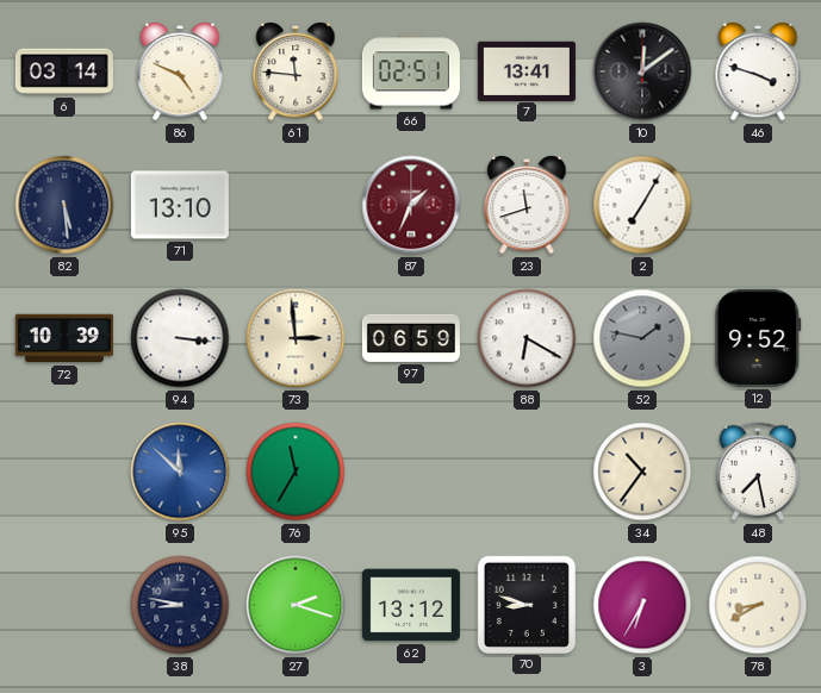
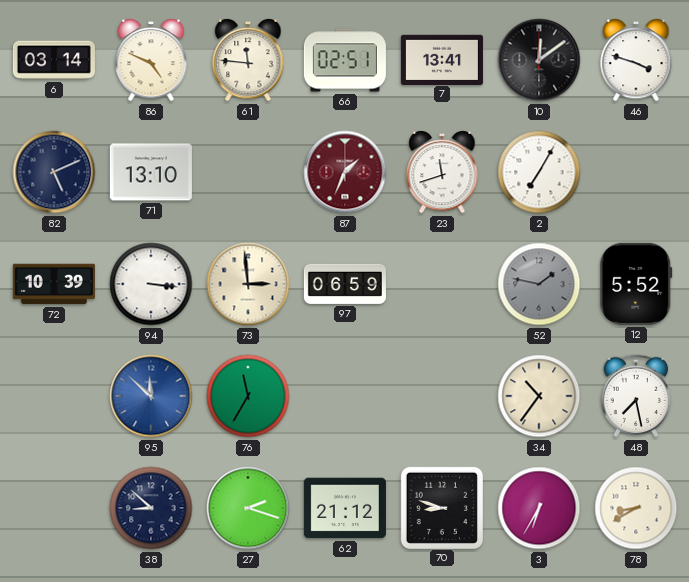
82: 5:29 -> 5:11 (54, 172)
88: 6:20 -> none (527, 338)
12: 9:52 -> 5:52 (636, 284)
38: 8:47 -> 8:52 (151, 508)
62: 13:12 -> 21:12 (345, 508)
